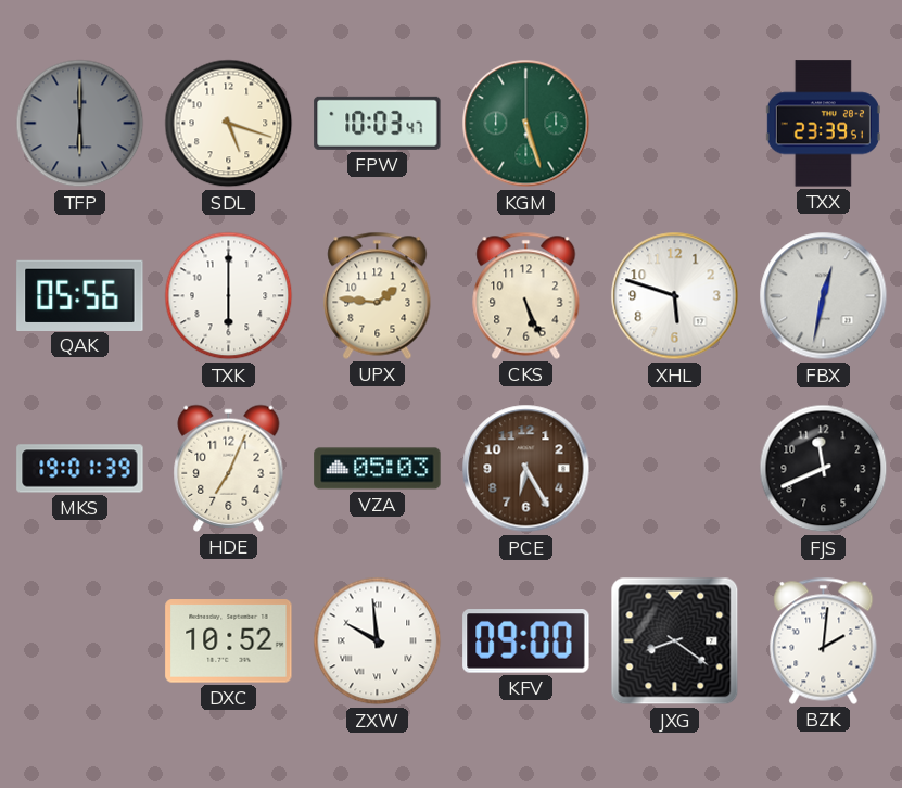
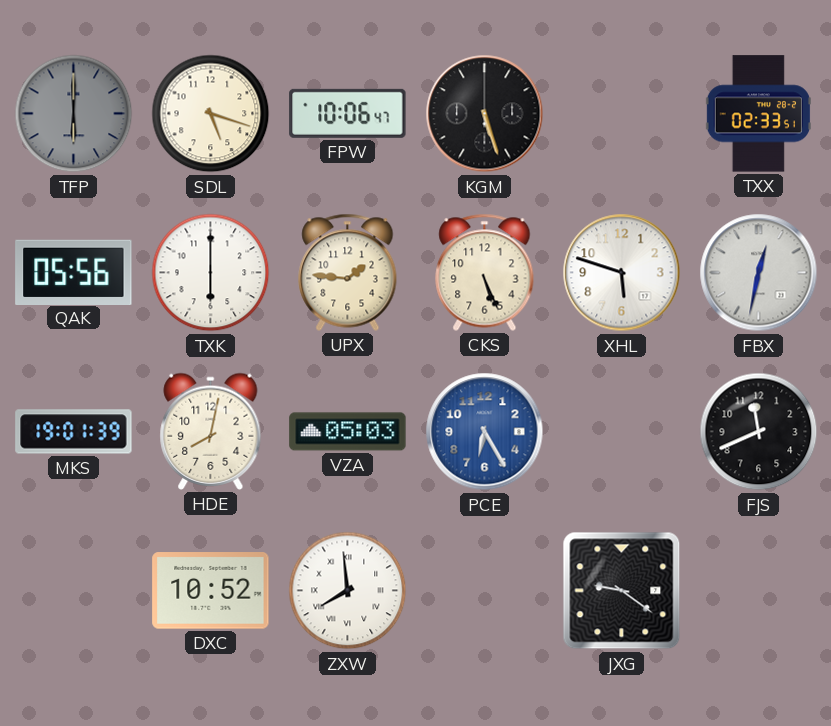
FPW: 10:03 -> 10:06 (348, 113)
KGM dial: green -> black (485, 114)
TXX: 23:39 -> 02:33 (758, 114)
HDE: 7:04 -> 8:02 (211, 431)
PCE dial: brown -> blue (485, 432)
ZXW: 9:59 -> 7:59 (348, 591)
KFV: 09:00 -> none (526, 641)
JXG: 8:21 -> 9:21 (622, 591)
BZK: 2:01 -> none (824, 640)
